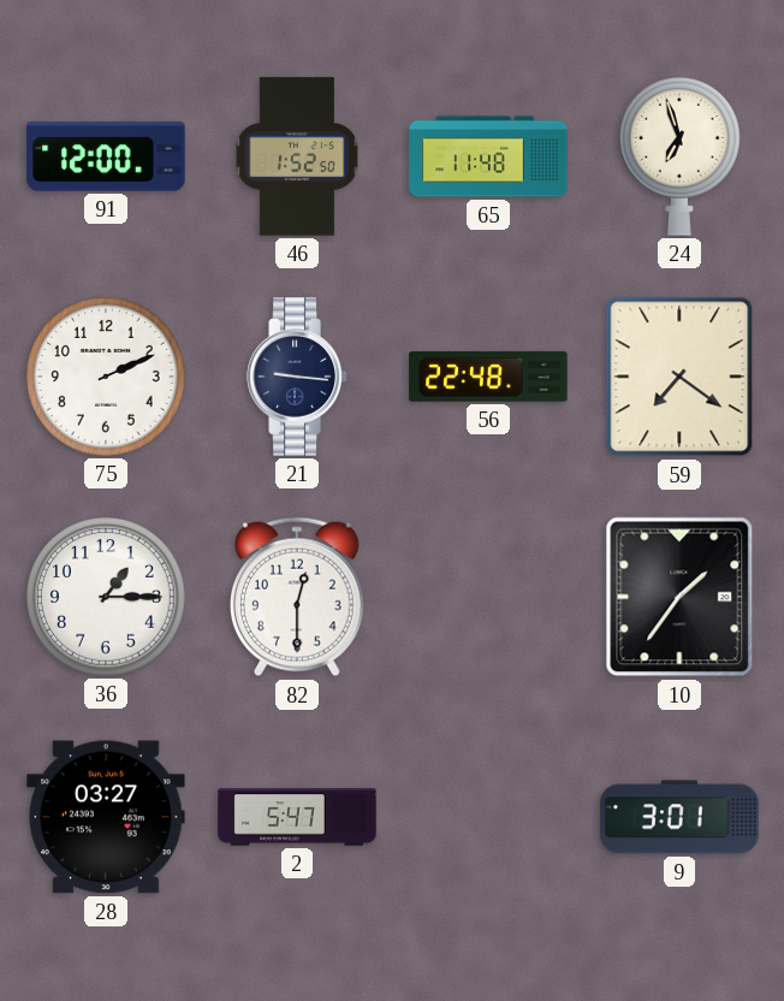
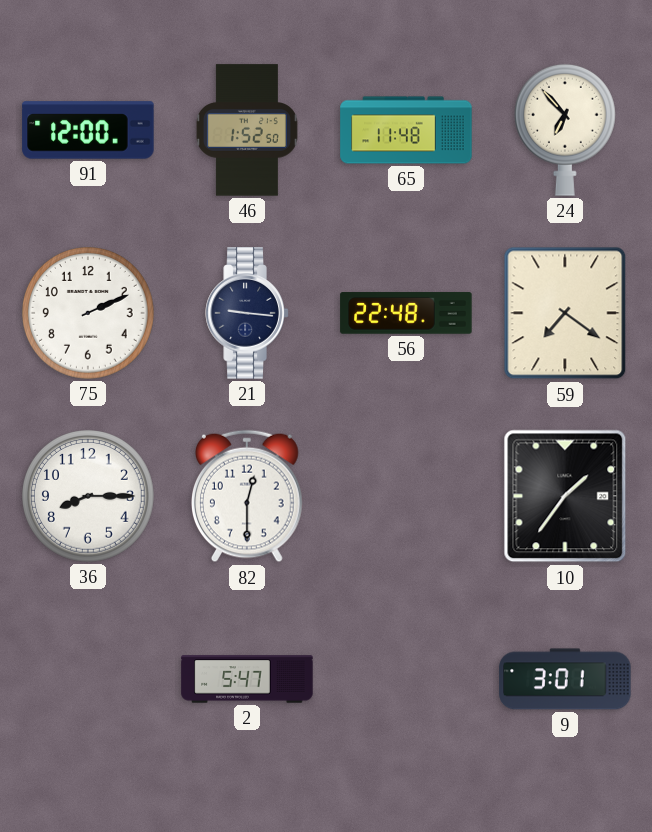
24: 6:57 -> 6:53 (565, 130)
36: 1:15 -> 8:15 (89, 497)
28: 03:27 -> none (106, 817)
